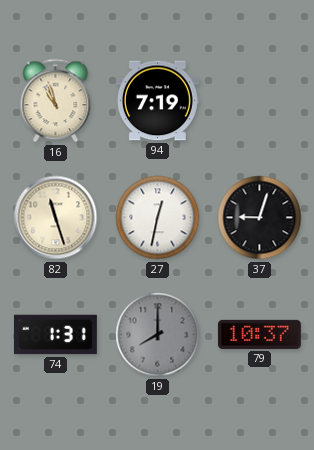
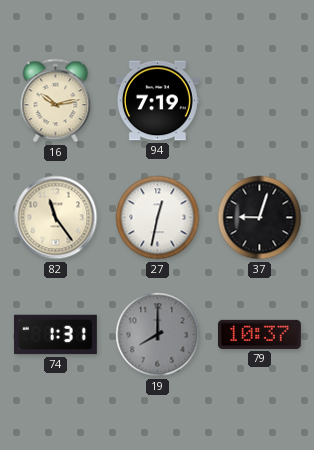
16: 10:57 -> 10:13 (56, 101)
82: 11:27 -> 11:24 (56, 218)
